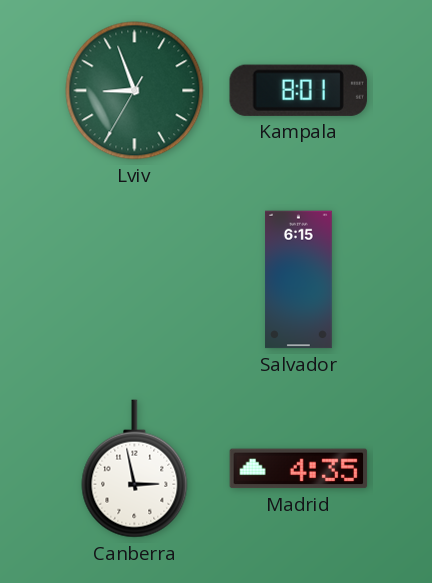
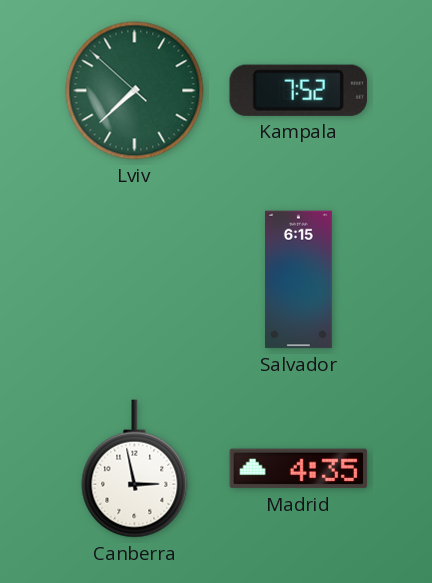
Lviv: 8:56 -> 7:37 (135, 91)
Kampala: 8:01 -> 7:52 (298, 90)
